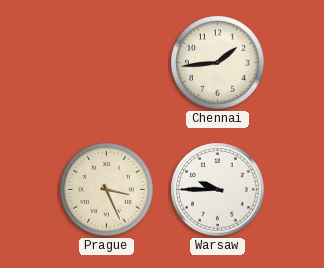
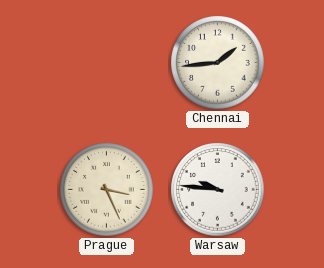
Warsaw: 9:45 -> 9:46 (218, 190)
